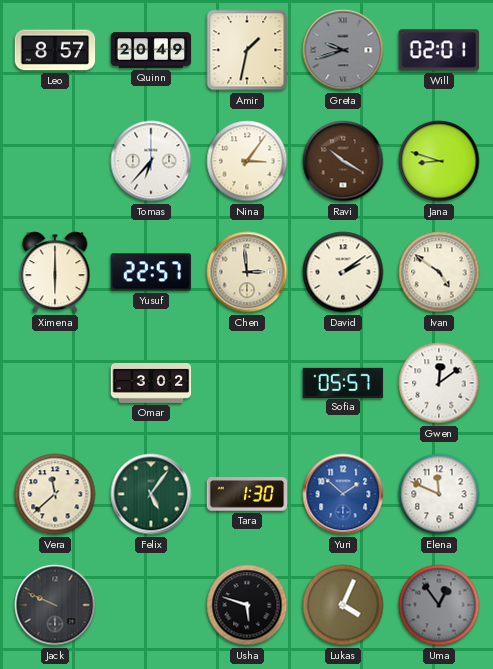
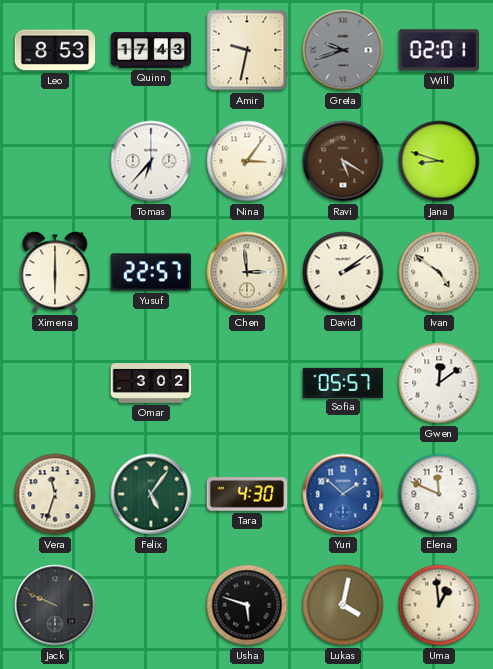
Leo: 8:57 -> 8:53 (55, 50)
Quinn: 20:49 -> 17:43 (151, 50)
Amir: 1:32 -> 9:32 (247, 50)
Ravi: 10:20 -> 5:20 (343, 161)
Vera: 11:38 -> 11:33 (55, 494)
Tara: 1:30 -> 4:30 (247, 494)
Lukas: 4:04 -> 4:02 (343, 605)
Uma: 12:54 -> 12:59 (439, 605)
Uma dial: grey -> cream (439, 605)
